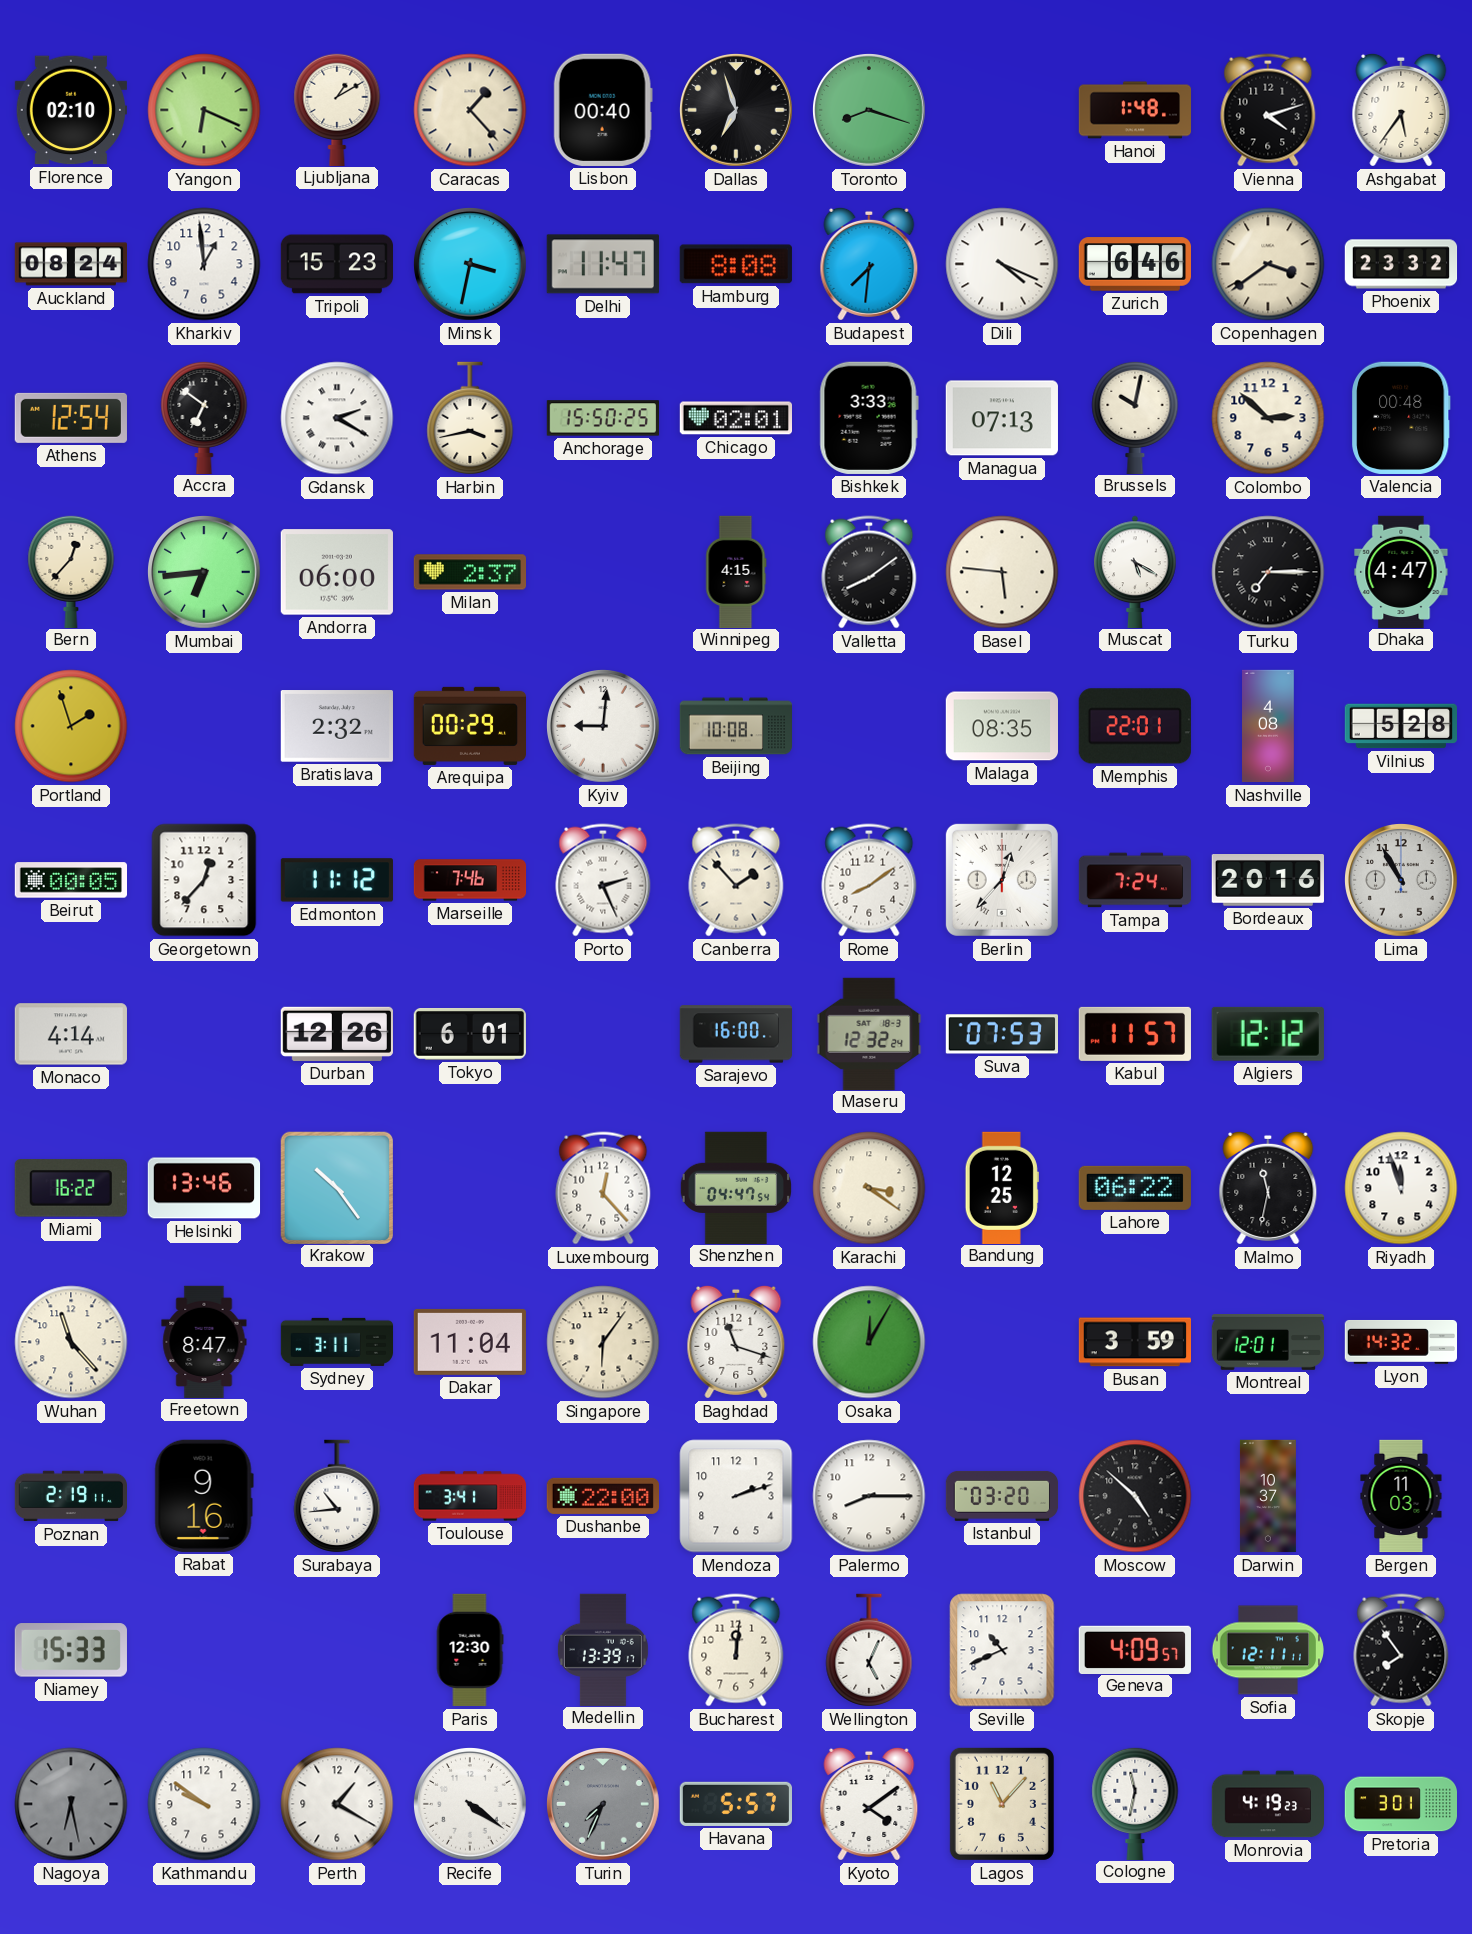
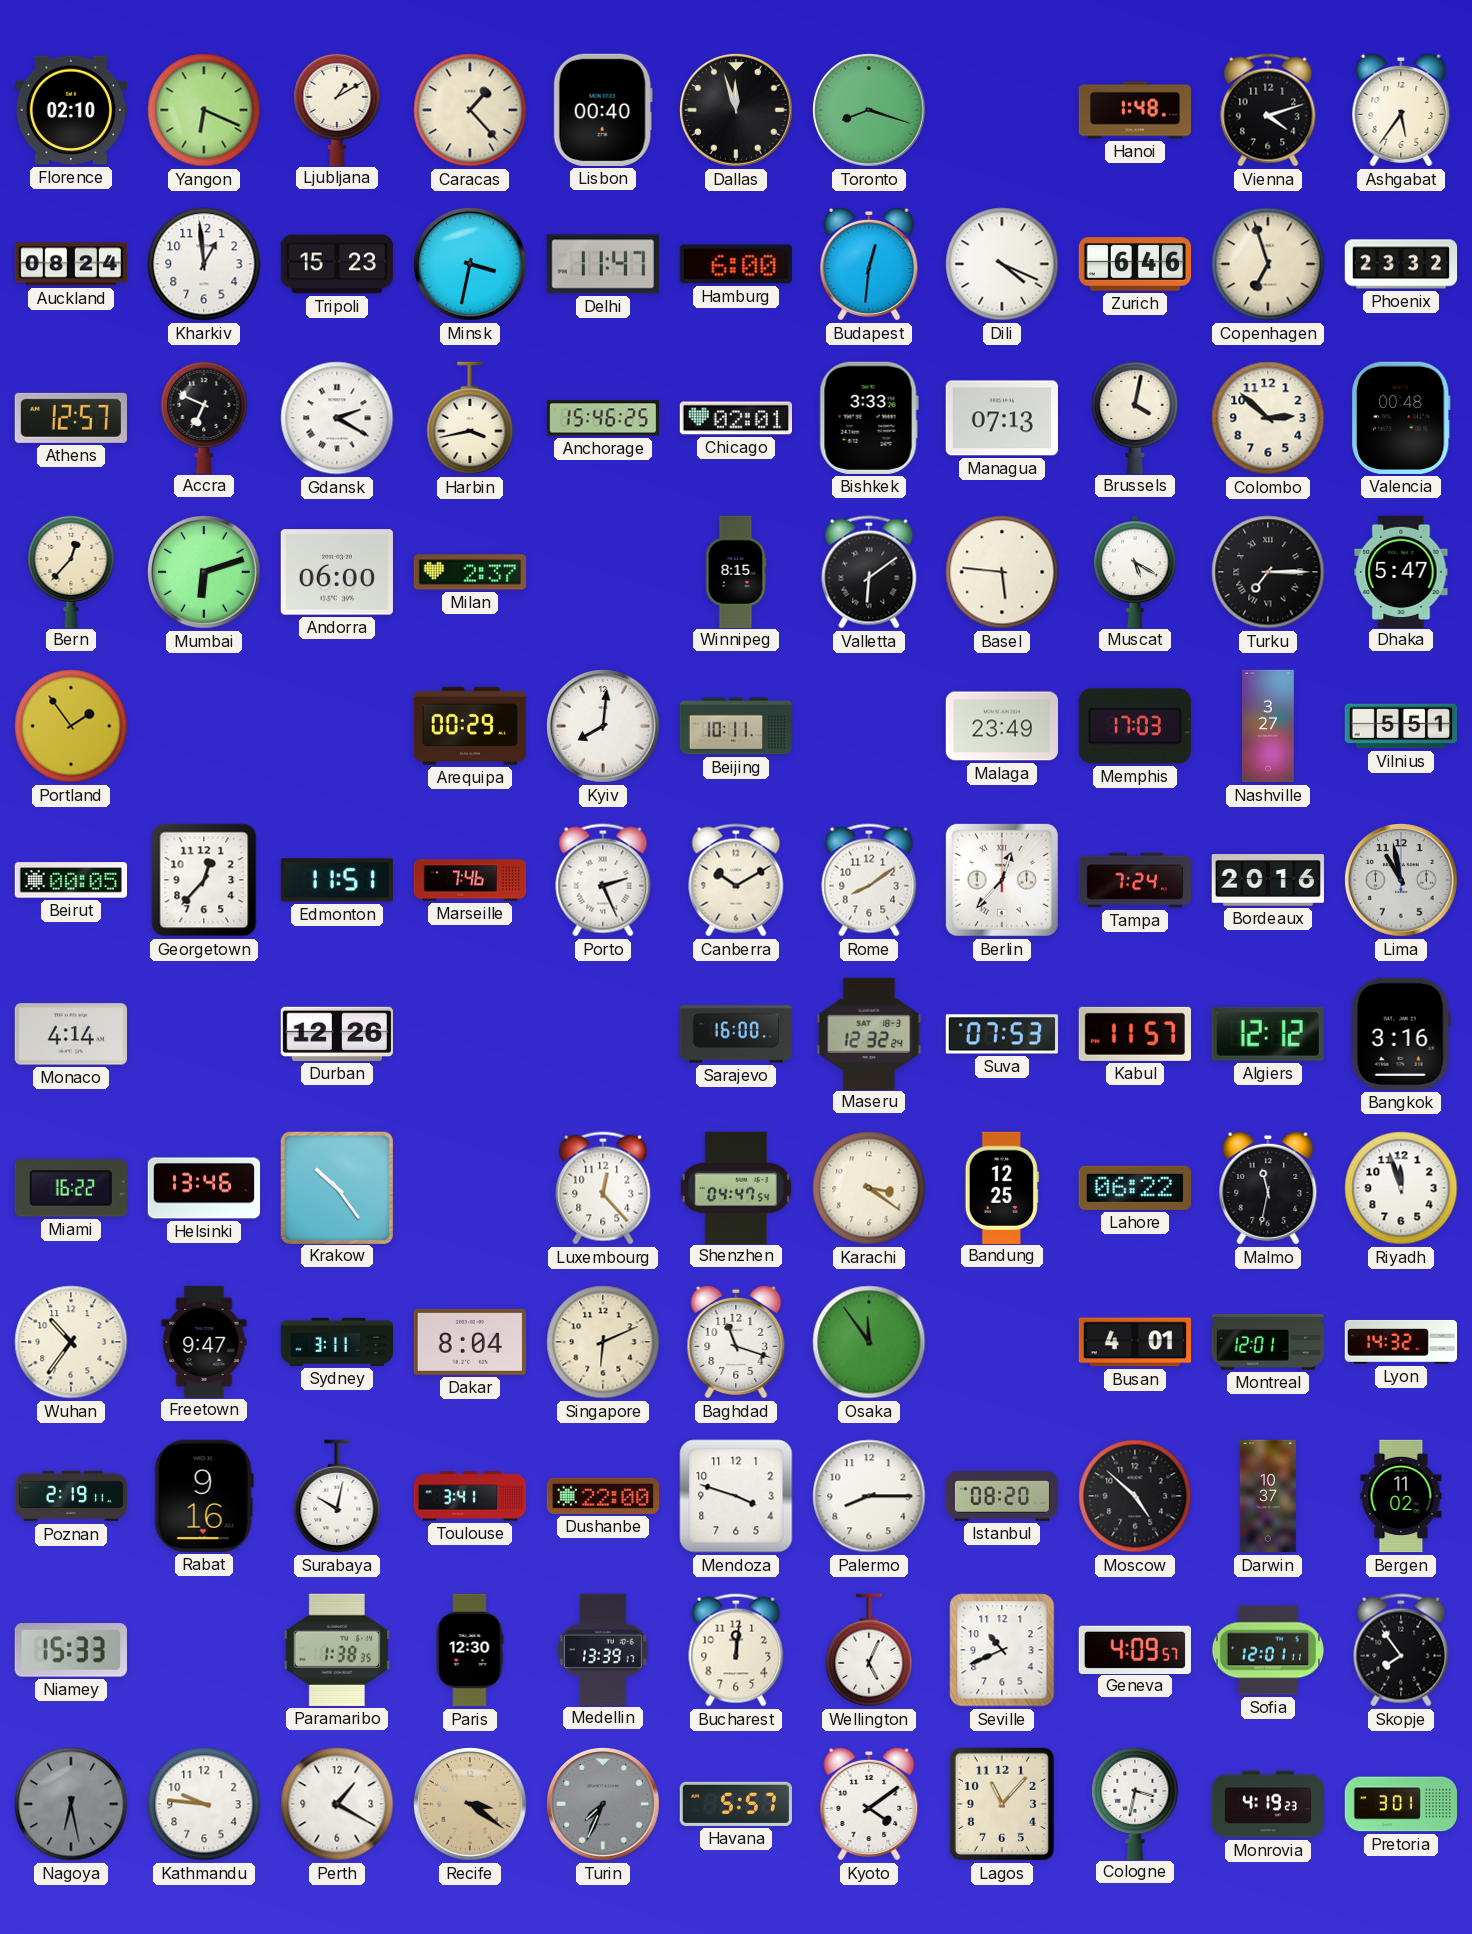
Dallas: 6:57 -> 11:57 (737, 111)
Hamburg: 8:08 -> 6:00 (736, 264)
Budapest: 7:31 -> 12:31 (869, 264)
Copenhagen: 3:39 -> 6:57 (1268, 264)
Athens: 12:54 -> 12:57 (71, 418)
Accra: 6:51 -> 6:49 (204, 417)
Anchorage: 15:50 -> 15:46 (602, 418)
Brussels: 10:02 -> 4:02 (1135, 417)
Mumbai: 6:44 -> 6:12 (205, 573)
Winnipeg: 4:15 -> 8:15 (736, 571)
Valletta: 8:09 -> 6:09 (869, 572)
Dhaka: 4:47 -> 5:47 (1401, 571)
Portland: 1:57 -> 1:54 (71, 726)
Bratislava: 2:32 -> none (337, 726)
Kyiv: 9:01 -> 8:01 (604, 727)
Beijing: 10:08 -> 10:11 (736, 726)
Malaga: 08:35 -> 23:49 (1001, 726)
Memphis: 22:01 -> 17:03 (1135, 726)
Nashville: 4:08 -> 3:27 (1268, 726)
Vilnius: 5:28 -> 5:51 (1400, 726)
Edmonton: 11:12 -> 11:51 (337, 880)
Canberra: 1:53 -> 10:10 (736, 880)
Lima: 10:55 -> 10:58 (1402, 881)
Tokyo: 6:01 -> none (470, 1035)
Bangkok: none -> 3:16 (1401, 1034)
Wuhan: 11:23 -> 10:36 (71, 1342)
Freetown: 8:47 -> 9:47 (204, 1341)
Dakar: 11:04 -> 8:04 (469, 1342)
Singapore: 6:06 -> 6:11 (603, 1342)
Osaka: 12:05 -> 11:54 (869, 1342)
Busan: 3:59 -> 4:01 (1134, 1342)
Surabaya: 10:44 -> 10:02 (337, 1496)
Mendoza: 2:12 -> 3:48 (736, 1496)
Istanbul: 03:20 -> 08:20 (1002, 1496)
Bergen: 11:03 -> 11:02 (1401, 1496)
Paramaribo: none -> 1:38 (337, 1650)
Sofia: 12:11 -> 12:01 (1268, 1650)
Kathmandu: 9:51 -> 9:46 (204, 1804)
Recife: 4:21 -> 3:21 (471, 1805)
Recife dial: white -> champagne (471, 1805)
Cologne: 11:32 -> 3:32 (1135, 1803)
